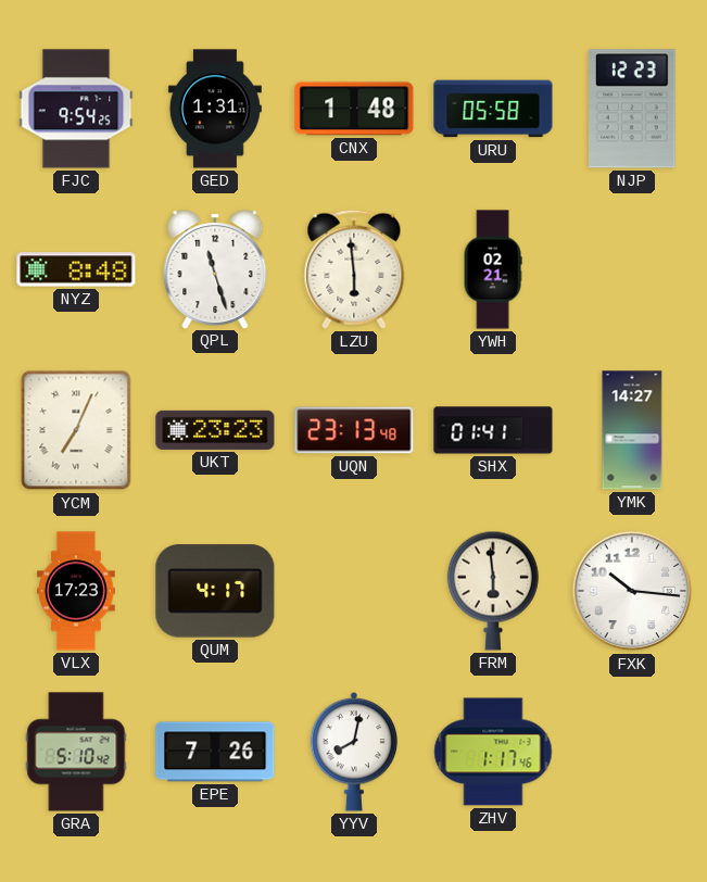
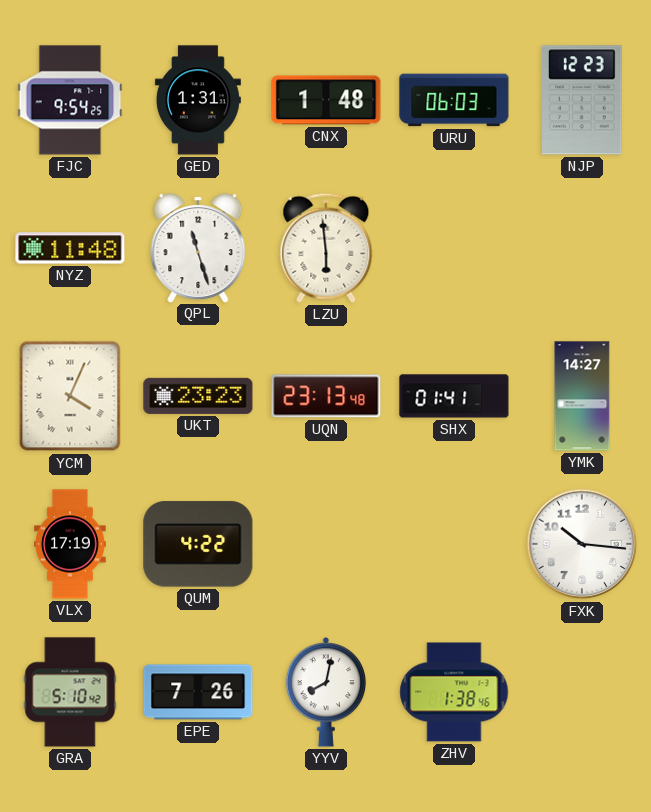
URU: 05:58 -> 06:03 (454, 100)
NYZ: 8:48 -> 11:48 (70, 248)
YWH: 02:21 -> none (493, 269)
YCM: 7:04 -> 4:04 (70, 396)
VLX: 17:23 -> 17:19 (71, 544)
QUM: 4:17 -> 4:22 (198, 544)
FRM: 5:59 -> none (493, 591)
ZHV: 1:17 -> 1:38 (454, 692)
